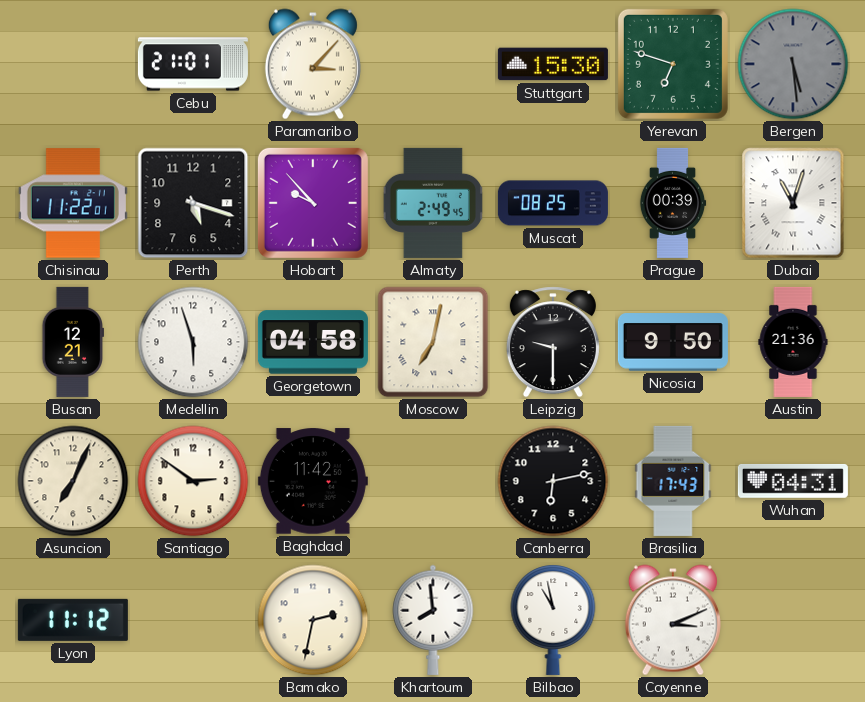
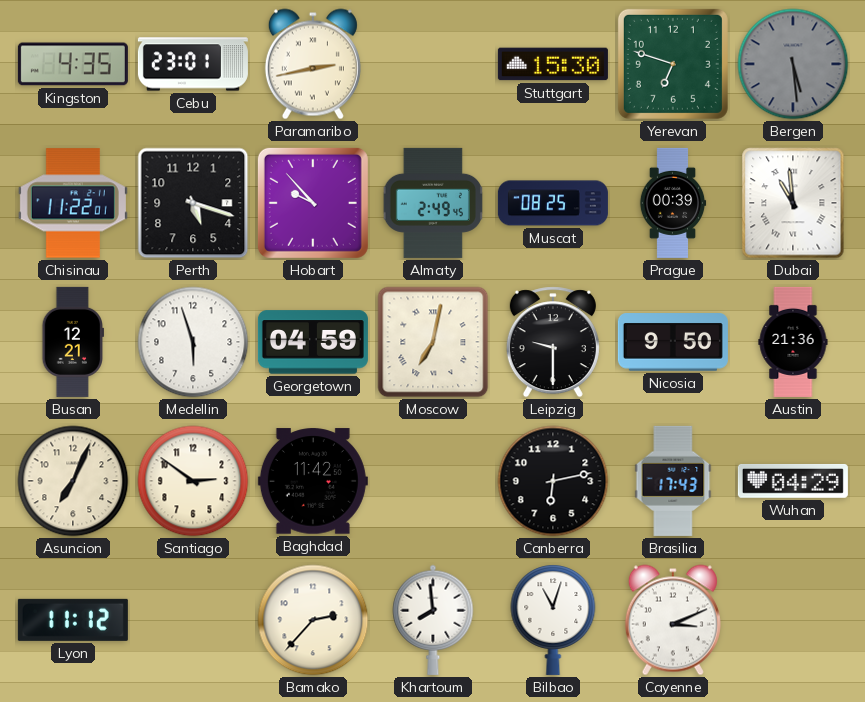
Kingston: none -> 4:35 (73, 64)
Cebu: 21:01 -> 23:01 (193, 64)
Paramaribo: 3:07 -> 2:43 (313, 64)
Dubai: 11:03 -> 10:59 (793, 203)
Georgetown: 04:58 -> 04:59 (313, 342)
Wuhan: 04:31 -> 04:29 (793, 481)
Bamako: 2:32 -> 2:37 (313, 620)
Bilbao: 10:58 -> 11:03 (553, 620)
